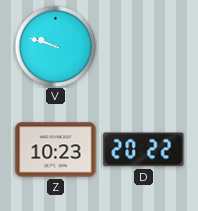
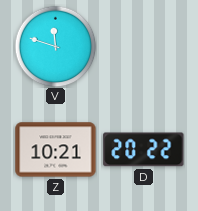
V: 9:48 -> 11:48 (55, 46)
Z: 10:23 -> 10:21 (56, 150)
